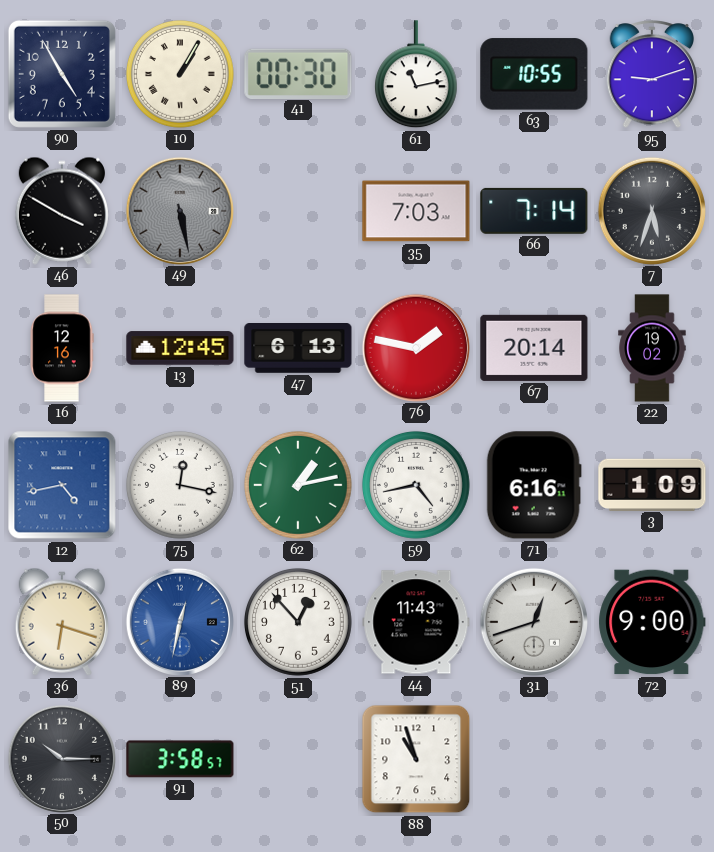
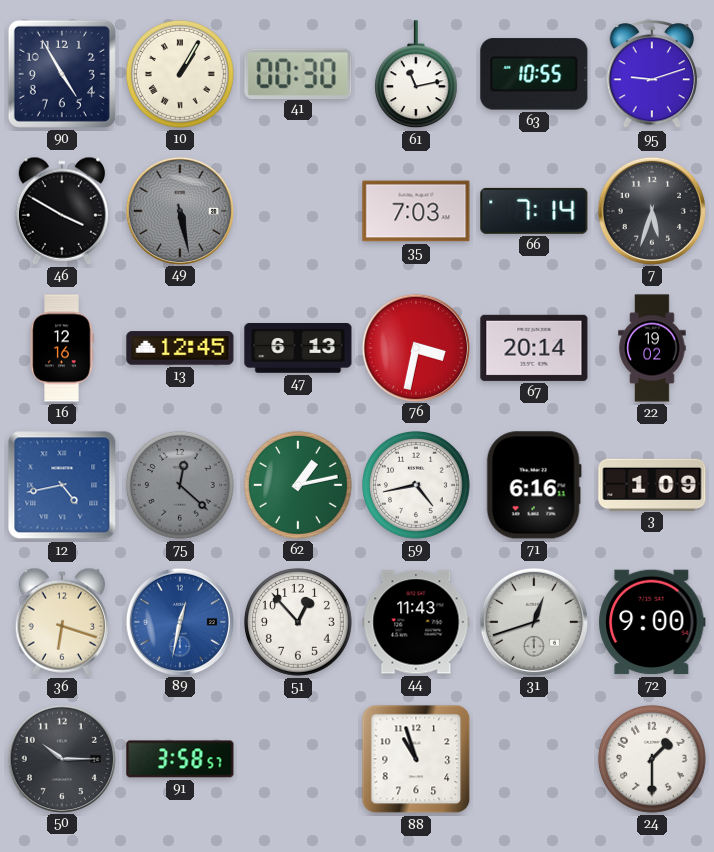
76: 1:47 -> 3:32 (415, 347)
75: 12:17 -> 12:22 (180, 485)
75 dial: white -> grey (180, 485)
24: none -> 1:30 (652, 759)
